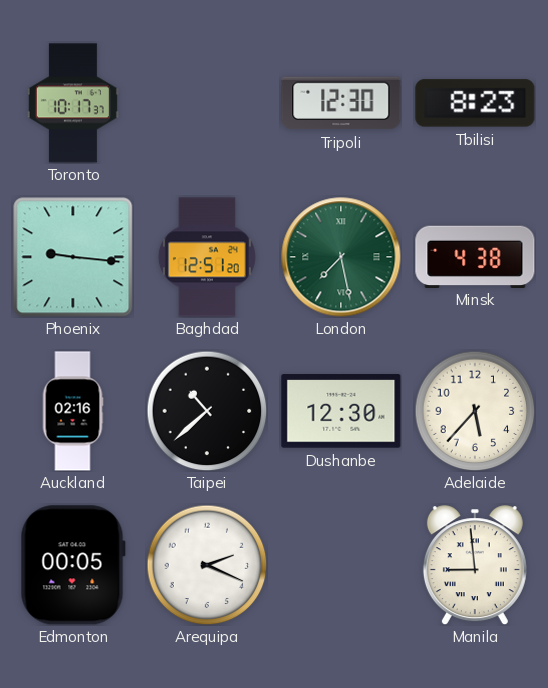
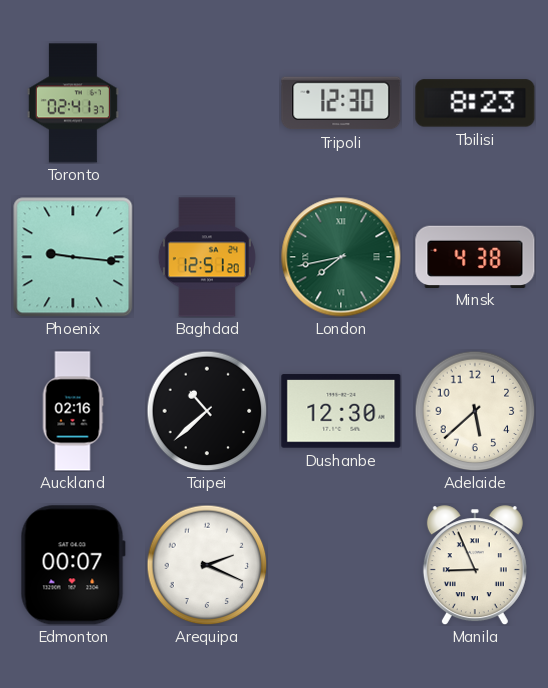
Toronto: 10:17 -> 02:41 (73, 103)
London: 7:28 -> 7:43 (341, 257)
Adelaide: 5:37 -> 5:38 (475, 411)
Edmonton: 00:05 -> 00:07 (73, 565)
Manila: 8:59 -> 8:56 (475, 565)
